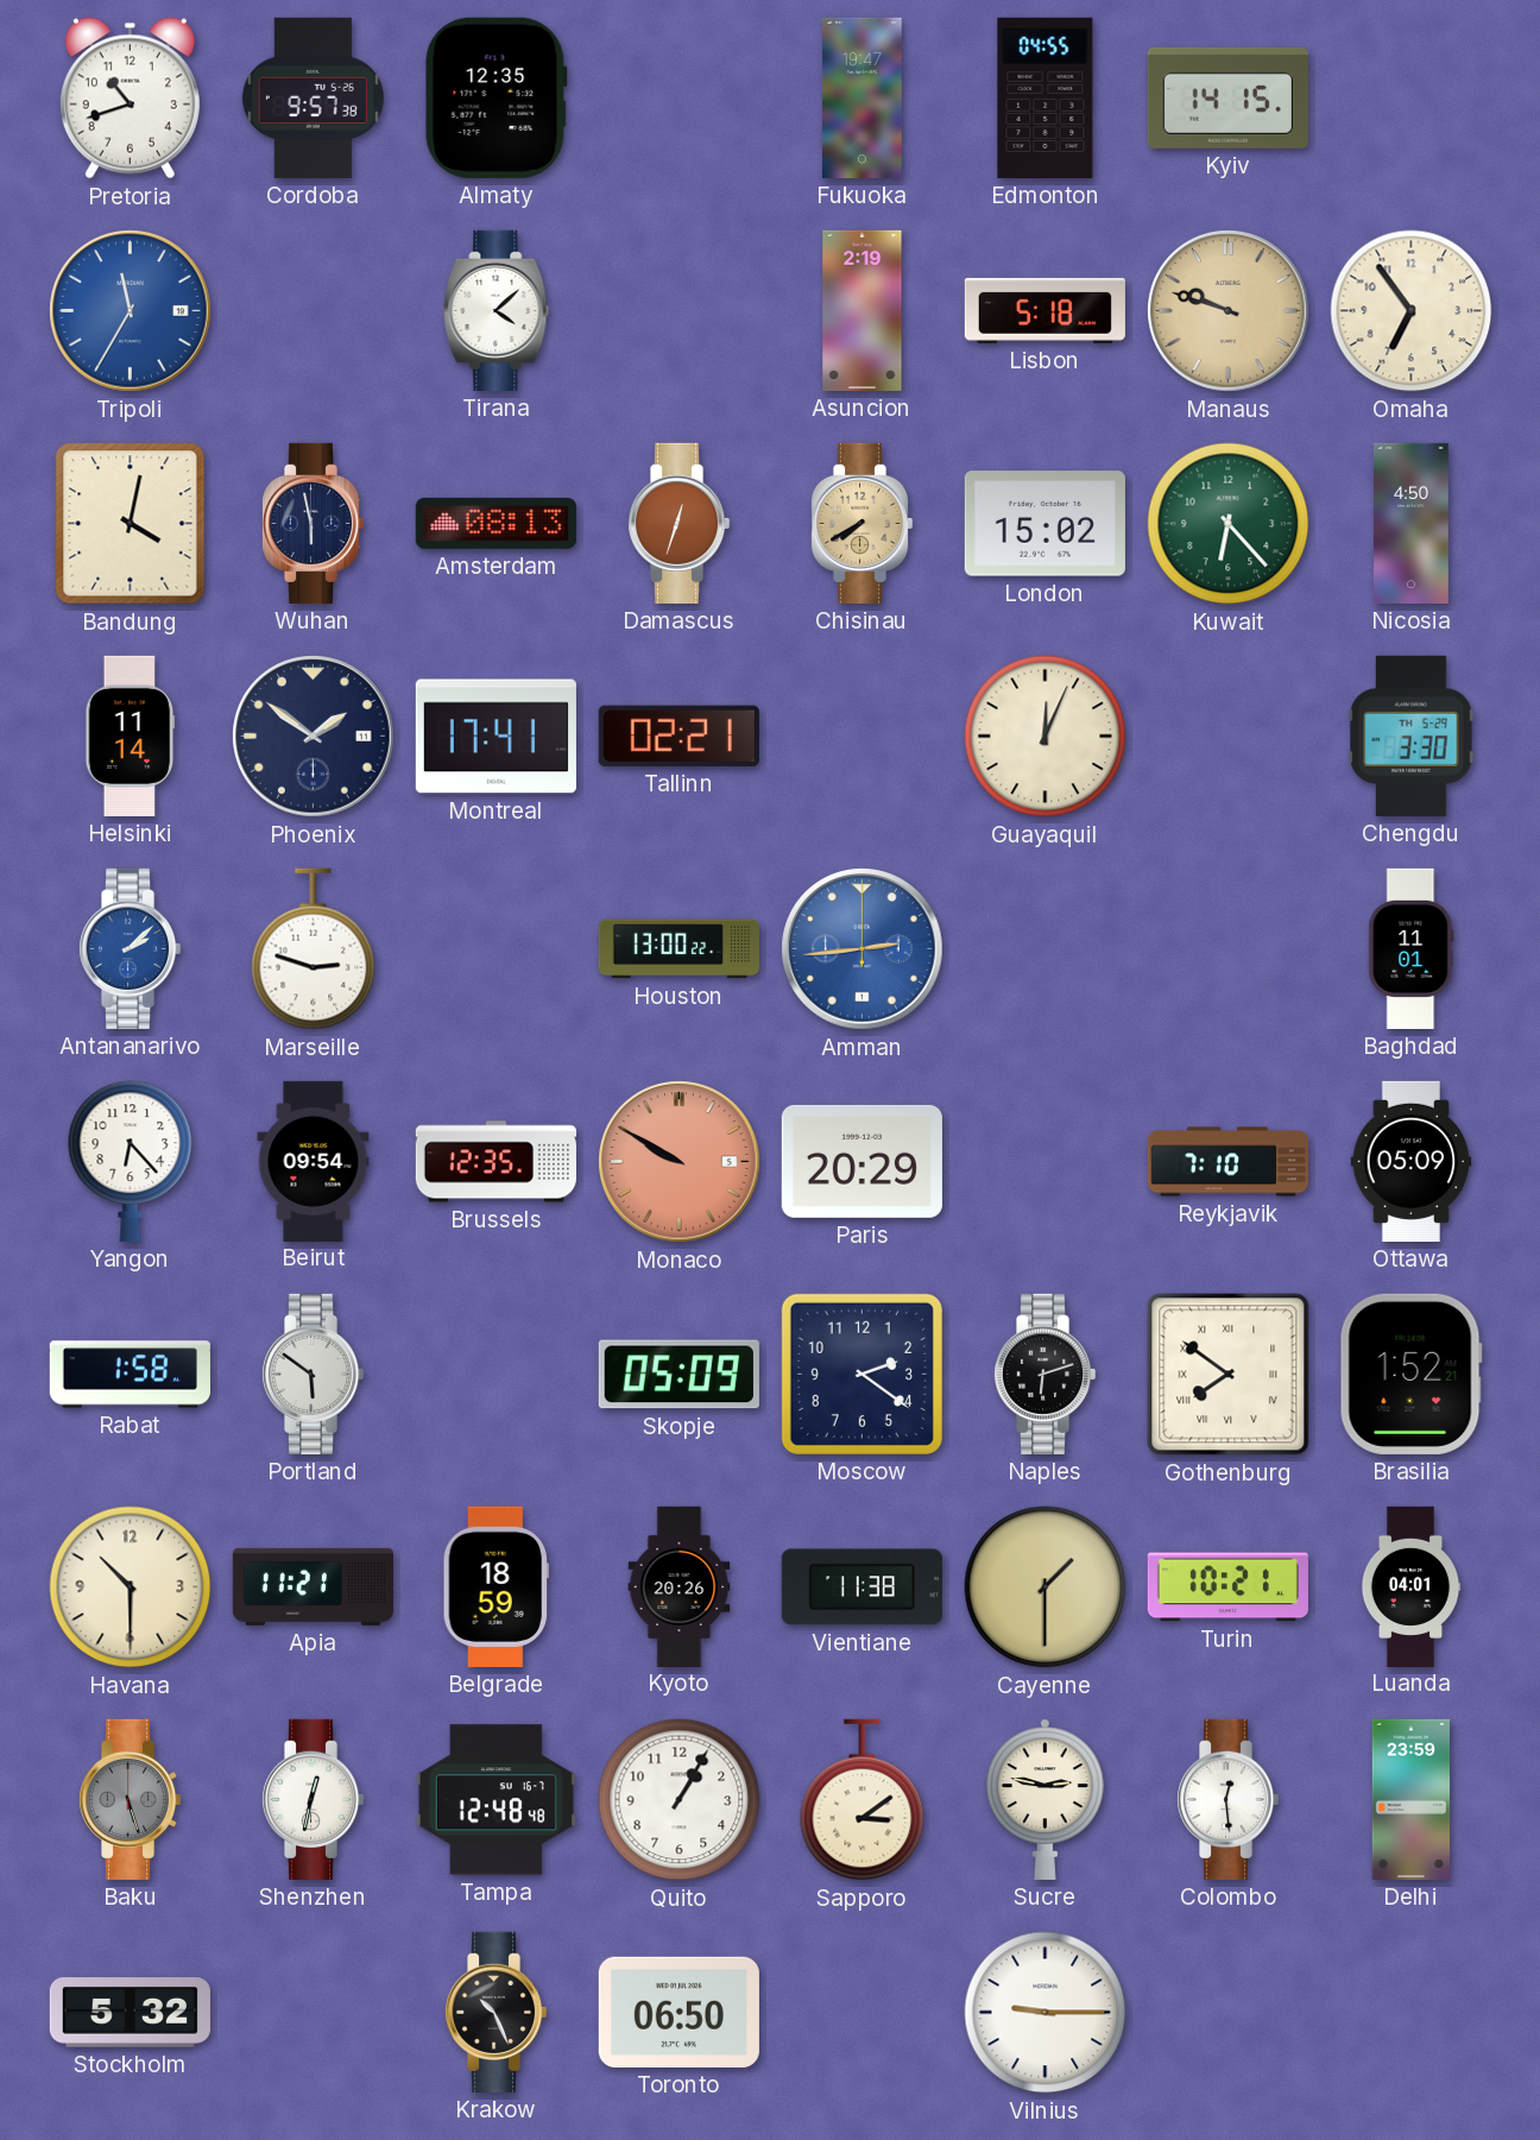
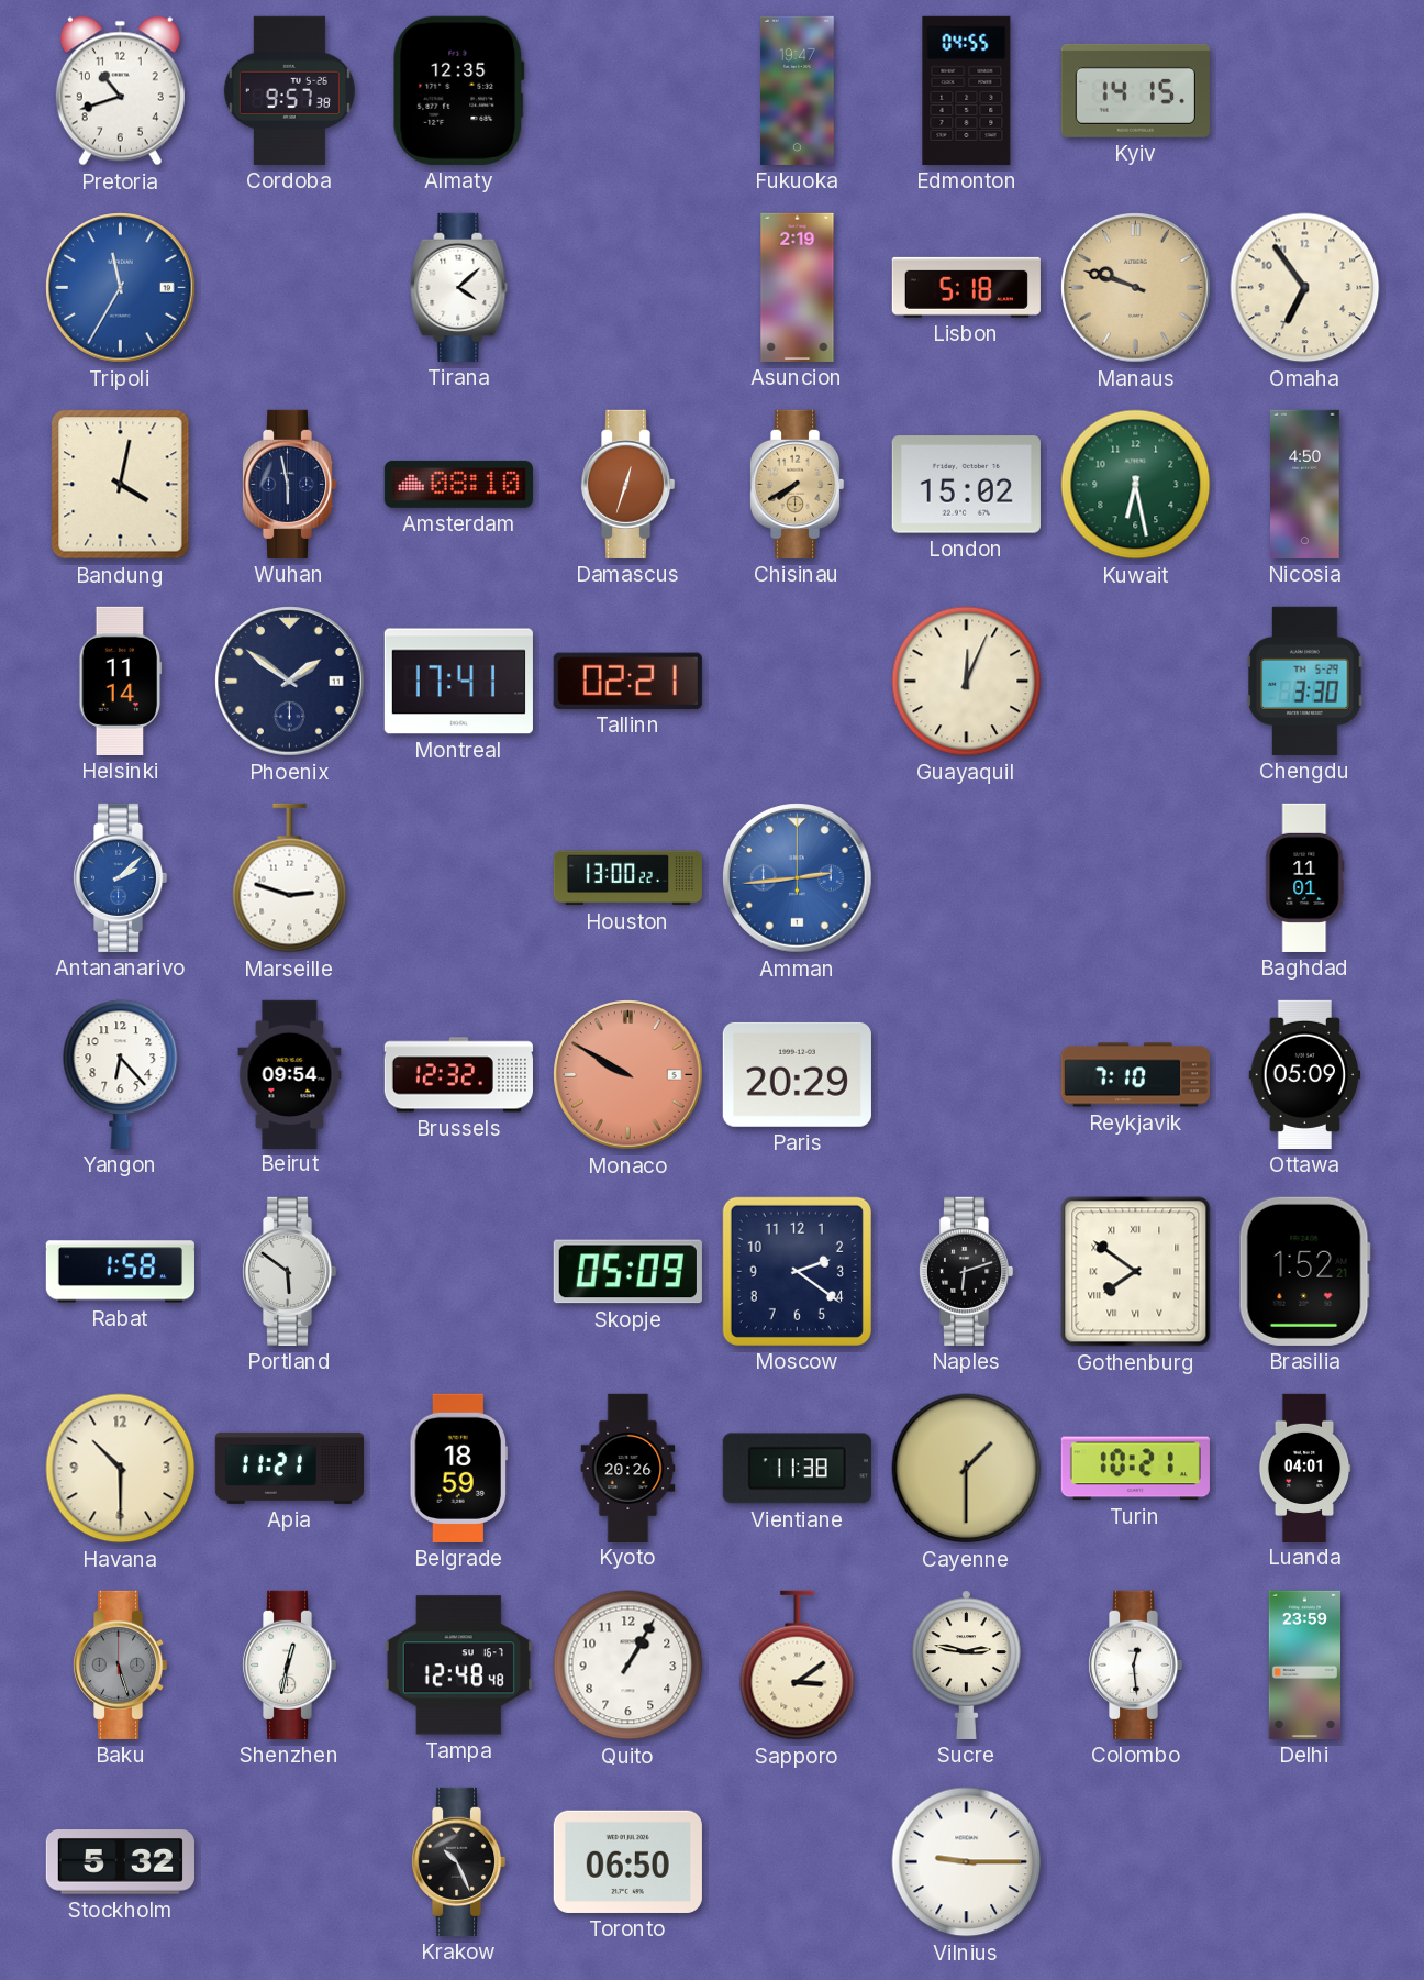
Amsterdam: 08:13 -> 08:10 (458, 484)
Kuwait: 6:23 -> 6:28 (1136, 485)
Brussels: 12:35 -> 12:32 (458, 1075)
